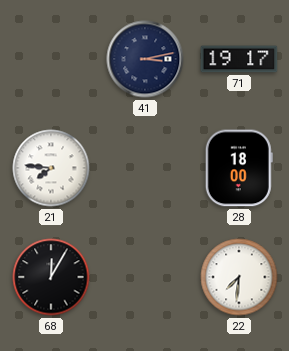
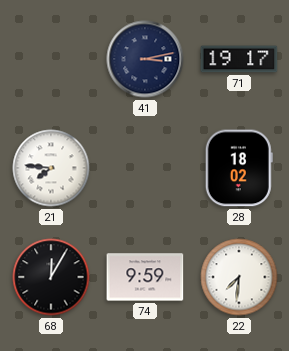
28: 18:00 -> 18:02 (239, 168)
74: none -> 9:59 (145, 277)
